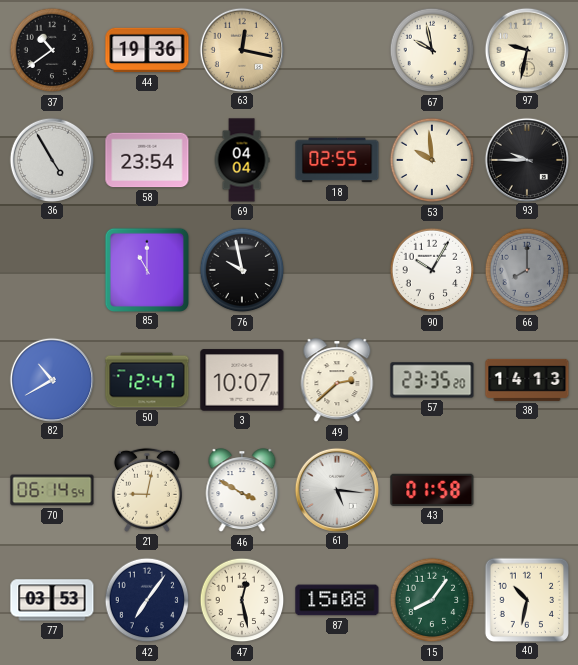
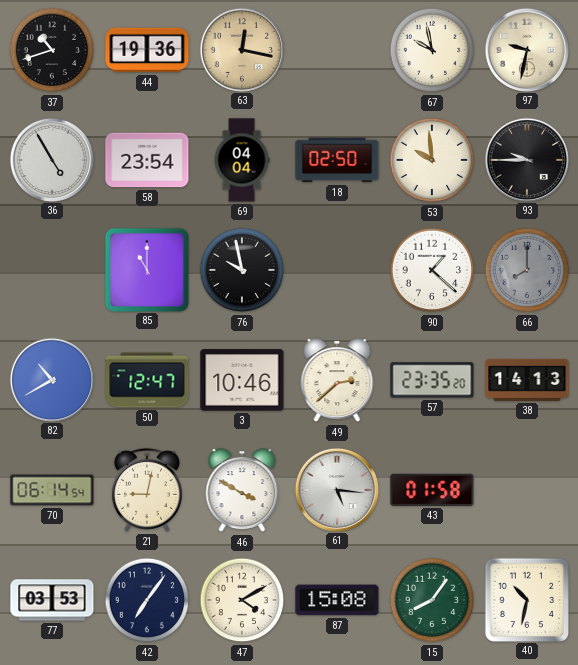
37: 10:39 -> 10:42 (52, 50)
18: 02:55 -> 02:50 (337, 160)
90: 10:05 -> 1:22 (432, 270)
3: 10:07 -> 10:46 (242, 380)
47: 12:28 -> 4:10 (242, 600)
